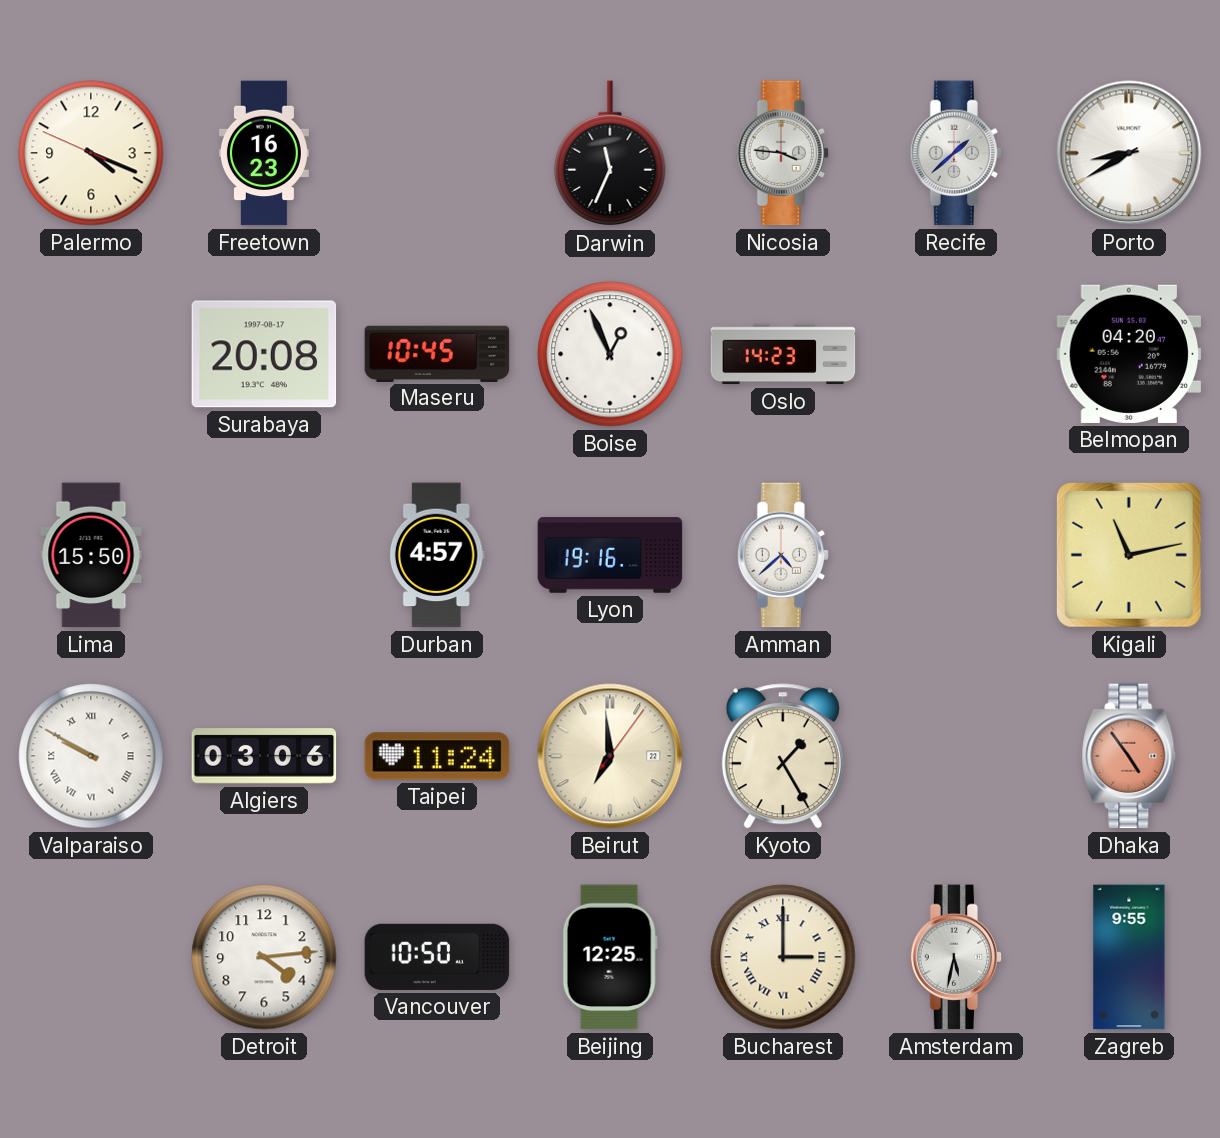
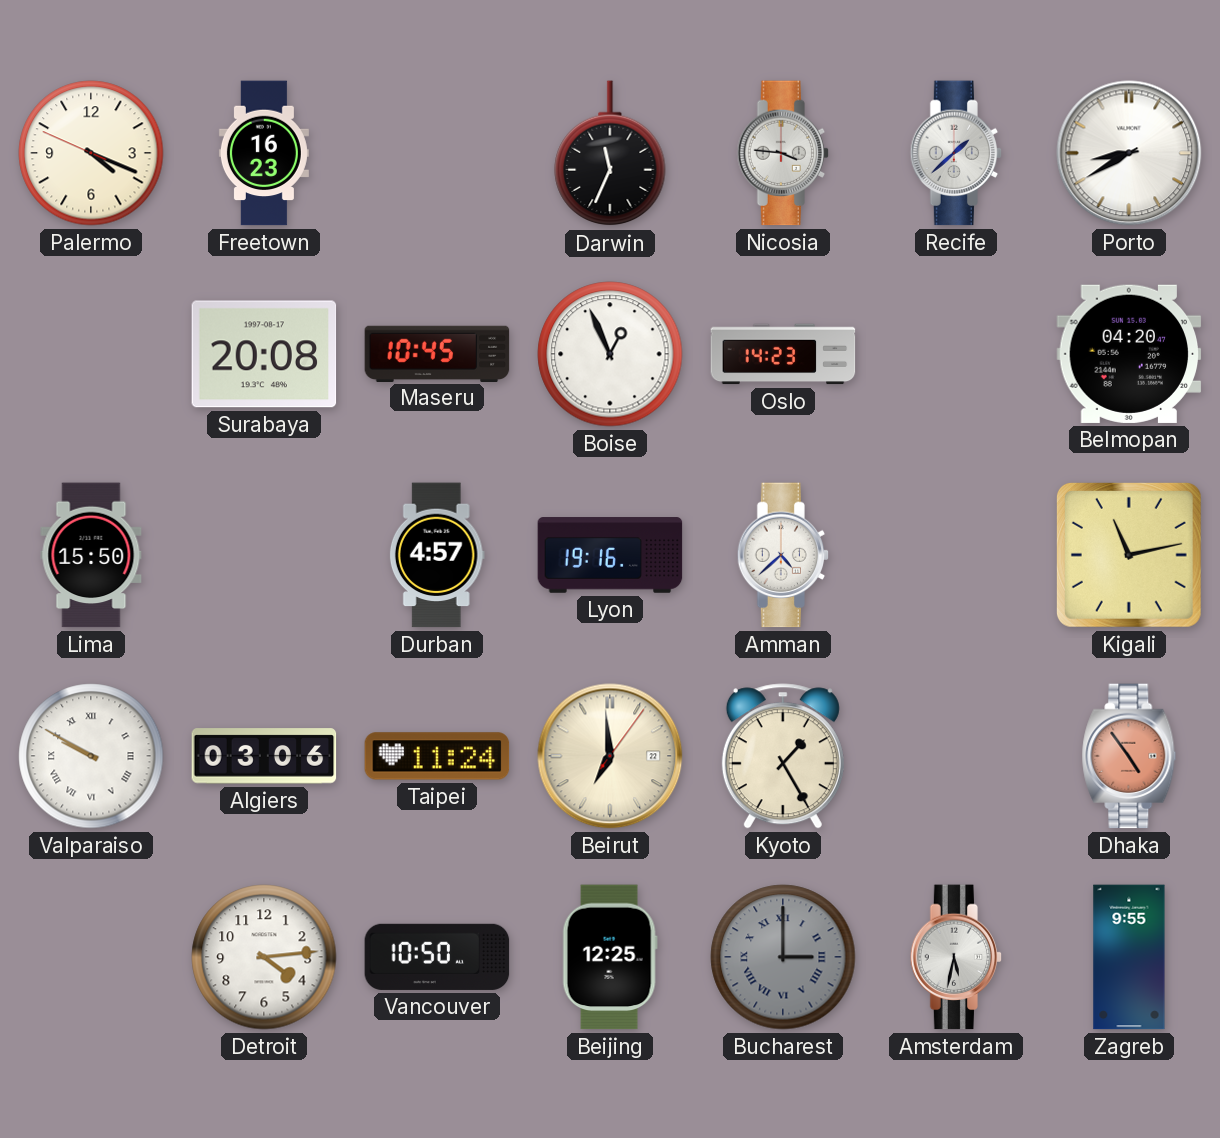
Bucharest dial: cream -> grey (783, 957)
